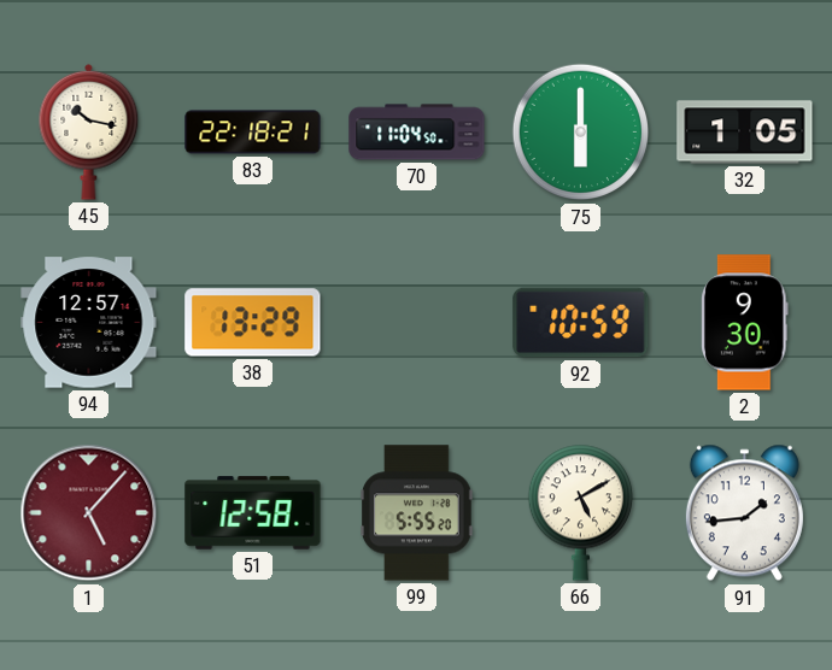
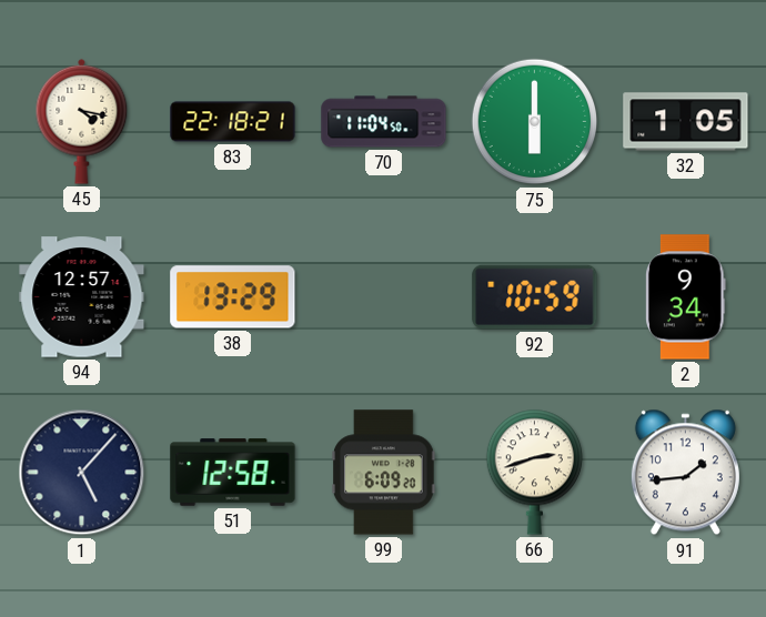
45: 10:17 -> 4:17 (82, 121)
2: 9:30 -> 9:34 (686, 297)
1 dial: burgundy -> navy (82, 473)
99: 5:55 -> 6:09 (384, 473)
66: 5:10 -> 2:42 (534, 472)
